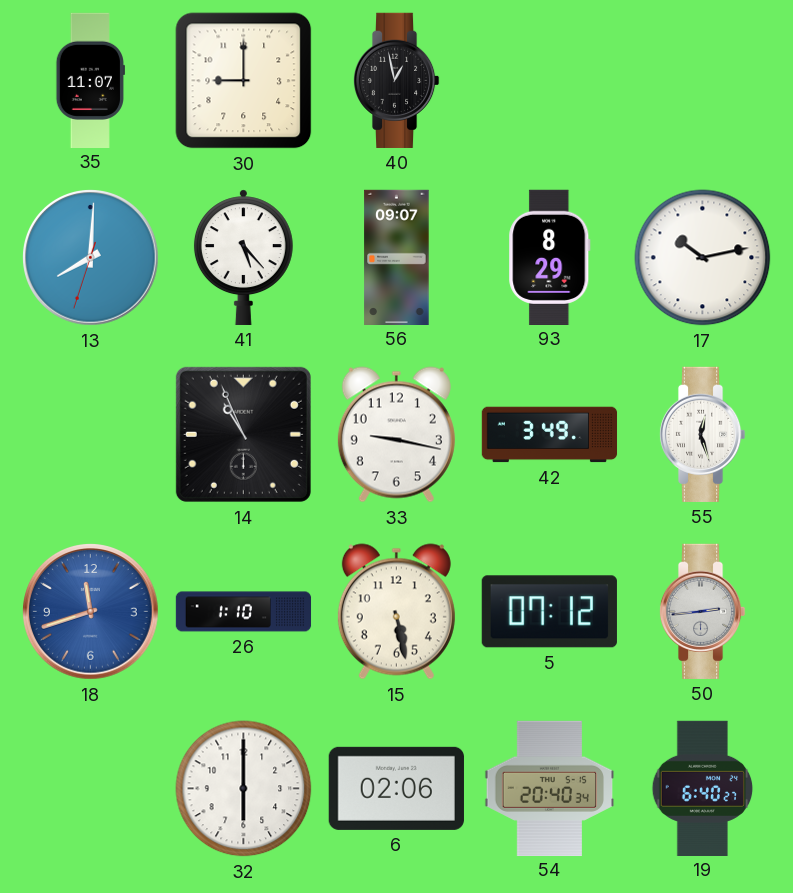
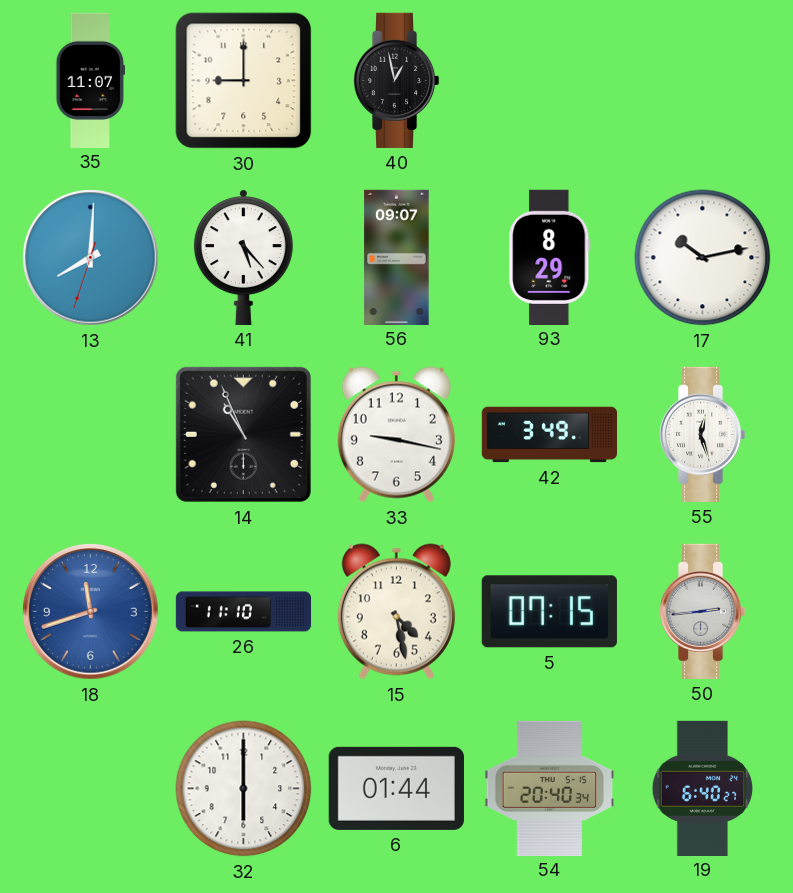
26: 1:10 -> 11:10 (244, 612)
15: 5:28 -> 4:28 (396, 612)
5: 07:12 -> 07:15 (549, 612)
6: 02:06 -> 01:44 (396, 788)
